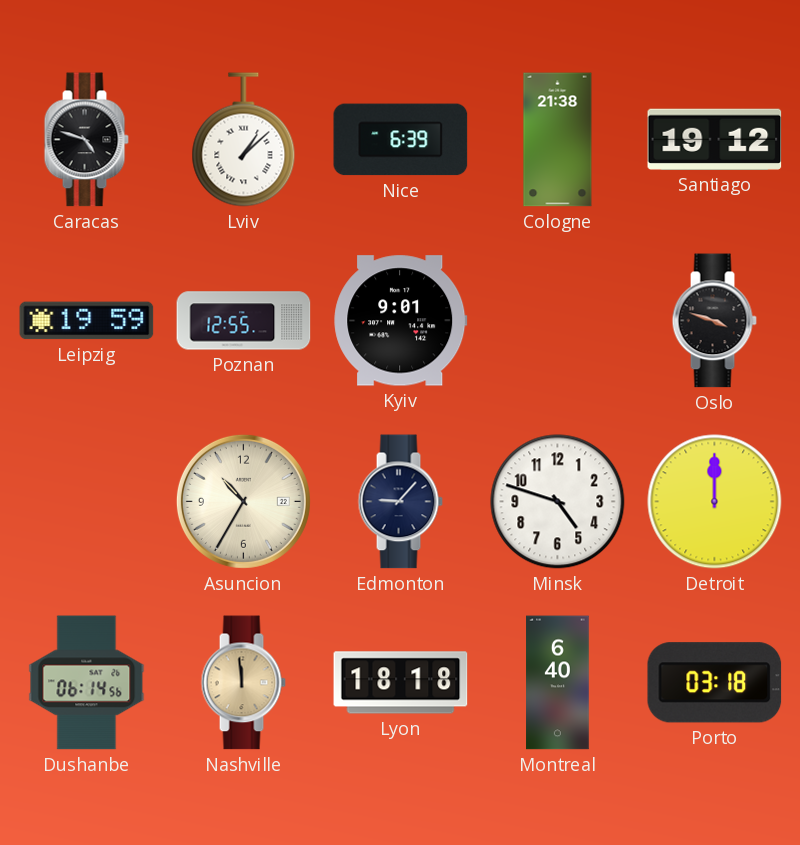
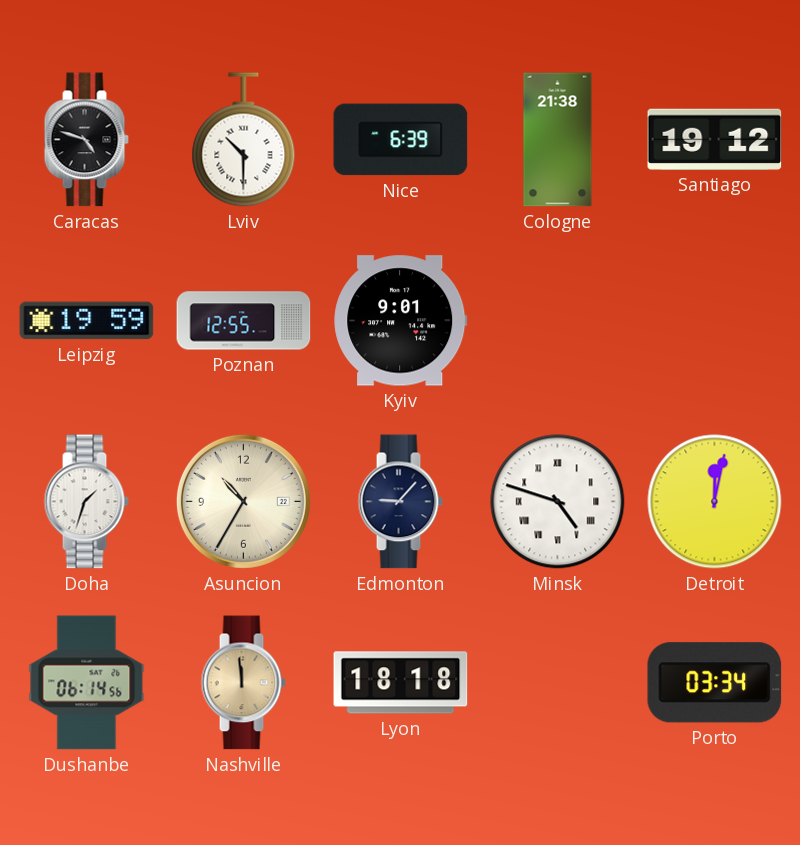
Lviv: 1:08 -> 10:30 (244, 140)
Oslo: 3:48 -> none (714, 321)
Doha: none -> 1:33 (86, 502)
Minsk numerals: Arabic -> Roman (558, 502)
Detroit: 12:00 -> 12:02 (715, 502)
Montreal: 6:40 -> none (558, 683)
Porto: 03:18 -> 03:34 (715, 683)
